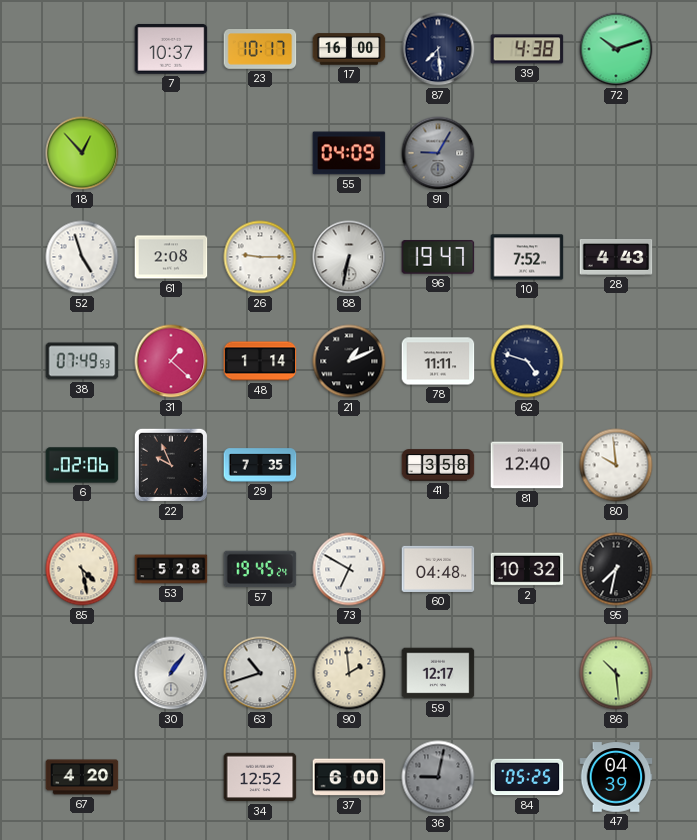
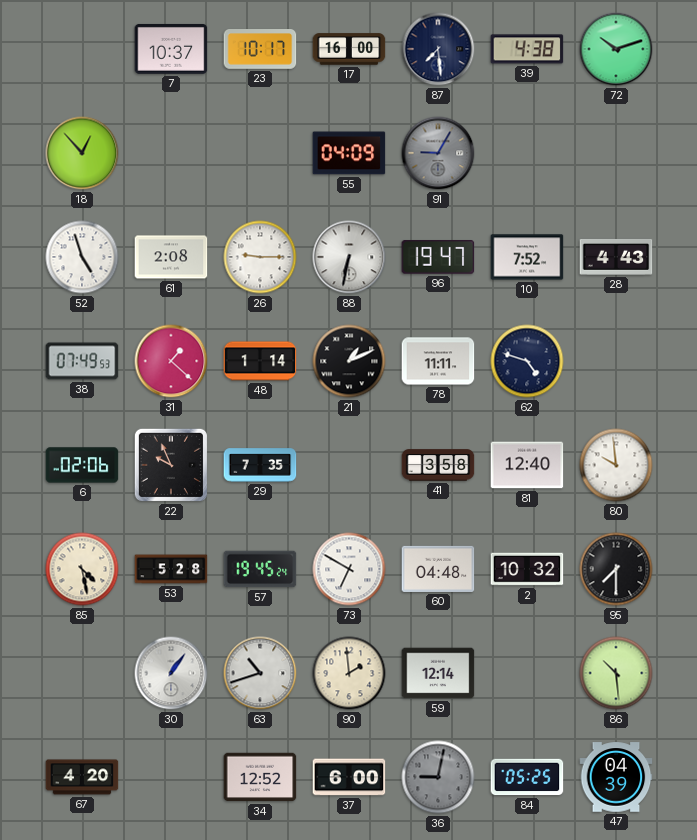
95: 7:32 -> 7:30 (616, 569)
59: 12:17 -> 12:14 (438, 673)
